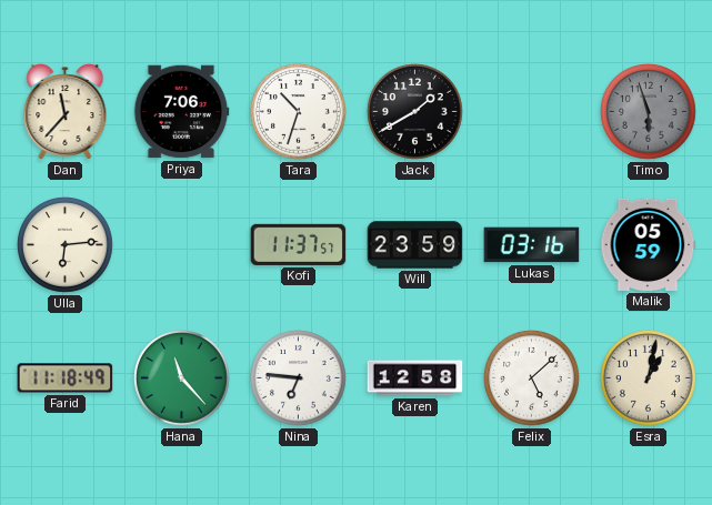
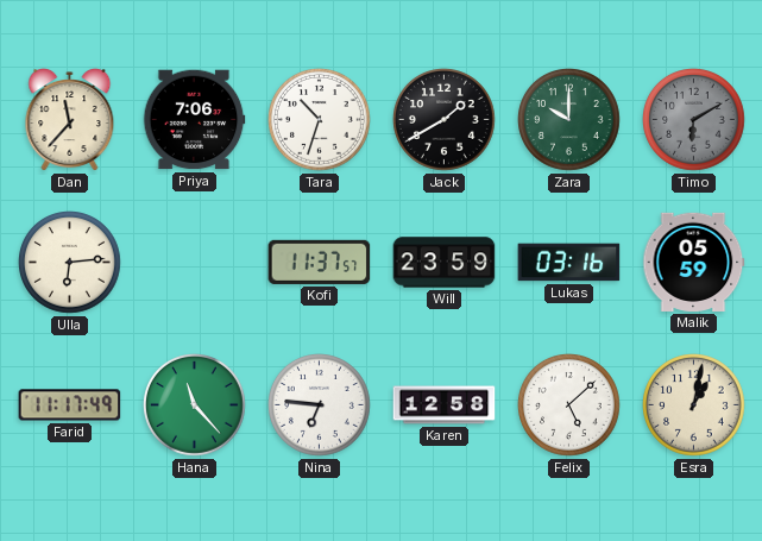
Zara: none -> 10:00 (569, 120)
Timo: 5:57 -> 6:10 (694, 120)
Farid: 11:18 -> 11:17 (70, 405)
